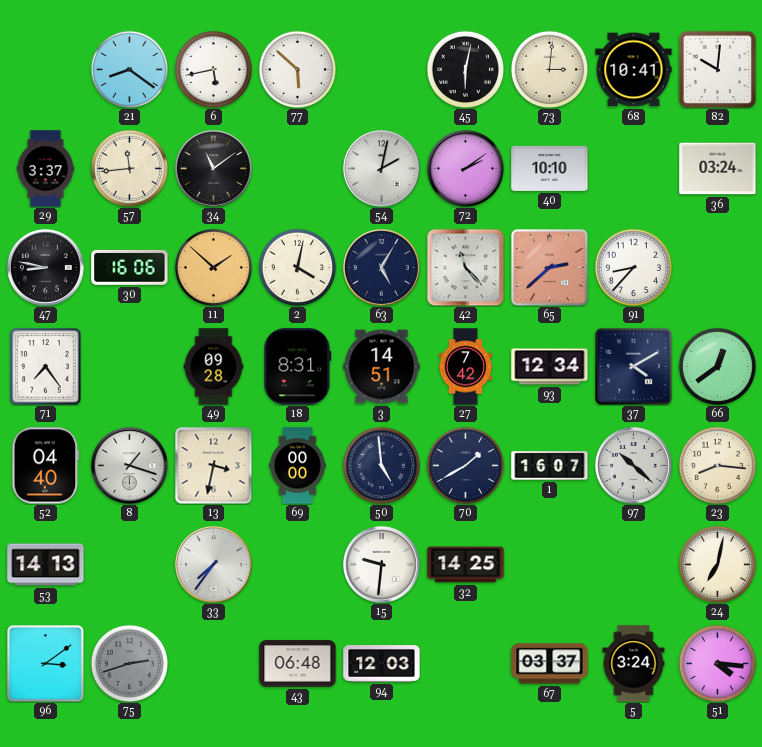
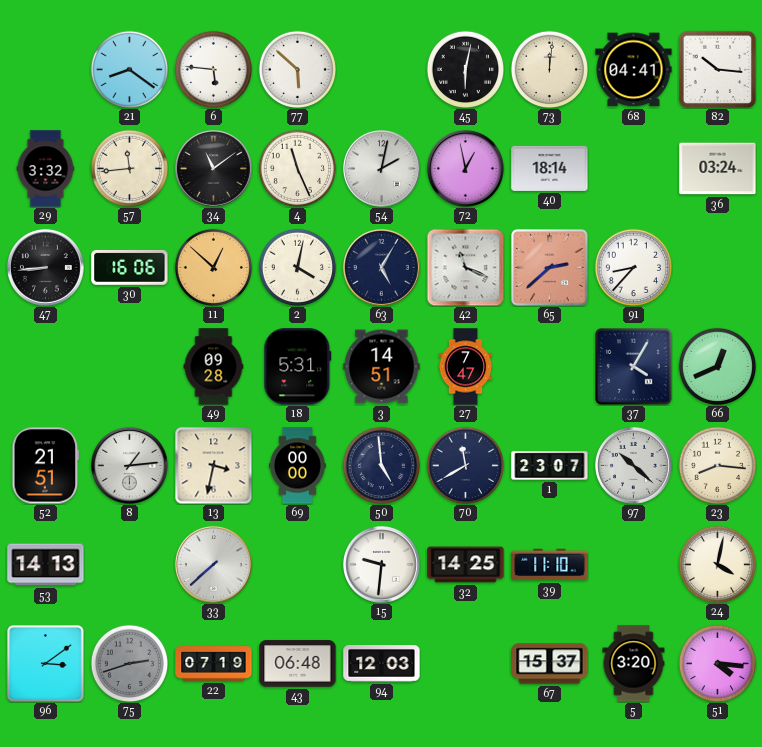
6: 5:43 -> 5:46 (213, 69)
73: 3:01 -> 12:01 (549, 69)
68: 10:41 -> 04:41 (634, 70)
82: 10:01 -> 10:16 (717, 69)
29: 3:37 -> 3:32 (46, 169)
4: none -> 11:26 (297, 168)
72: 2:09 -> 12:58 (465, 168)
40: 10:10 -> 18:14 (550, 168)
47: 8:47 -> 8:44 (45, 267)
11: 1:52 -> 12:52 (213, 267)
42: 11:23 -> 11:19 (465, 267)
71: 7:24 -> none (46, 367)
18: 8:31 -> 5:31 (298, 367)
27: 7:42 -> 7:47 (466, 367)
93: 12:34 -> none (550, 367)
37: 4:10 -> 4:05 (634, 367)
66: 12:39 -> 12:41 (717, 366)
52: 04:40 -> 21:51 (46, 466)
8: 1:18 -> 1:14 (129, 465)
70: 1:40 -> 11:40 (465, 465)
1: 16:07 -> 23:07 (550, 466)
33: 7:36 -> 7:38 (213, 564)
39: none -> 11:10 (550, 565)
24: 7:02 -> 4:02 (717, 564)
22: none -> 07:19 (214, 664)
67: 03:37 -> 15:37 (550, 664)
5: 3:24 -> 3:20 (634, 664)
